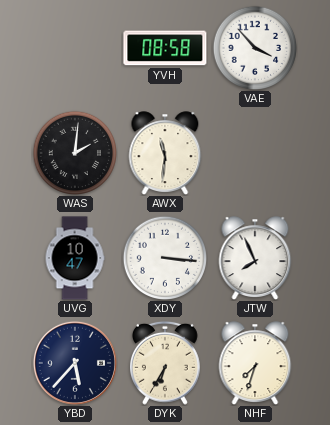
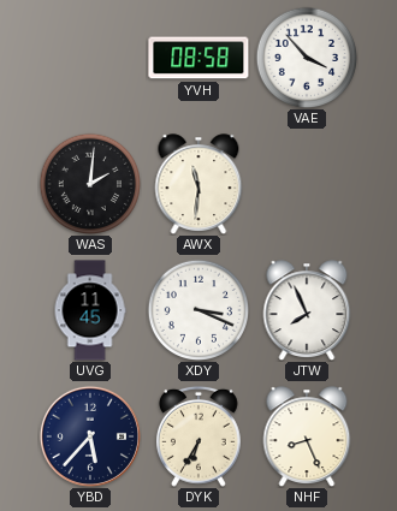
UVG: 10:47 -> 11:45 (90, 310)
XDY: 3:16 -> 3:19 (197, 309)
NHF: 7:33 -> 8:26 (307, 436)
